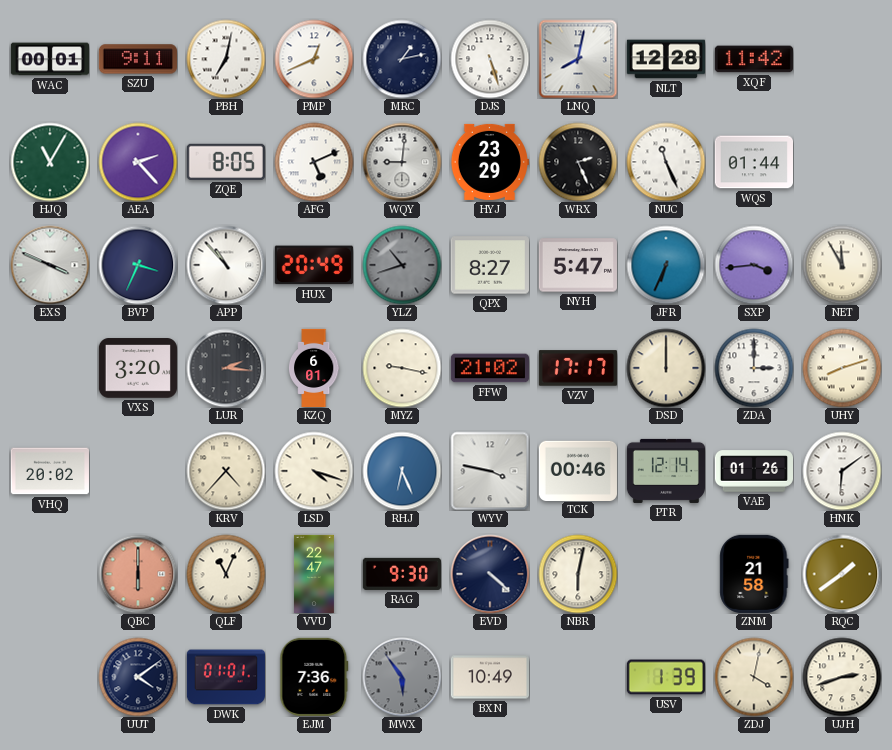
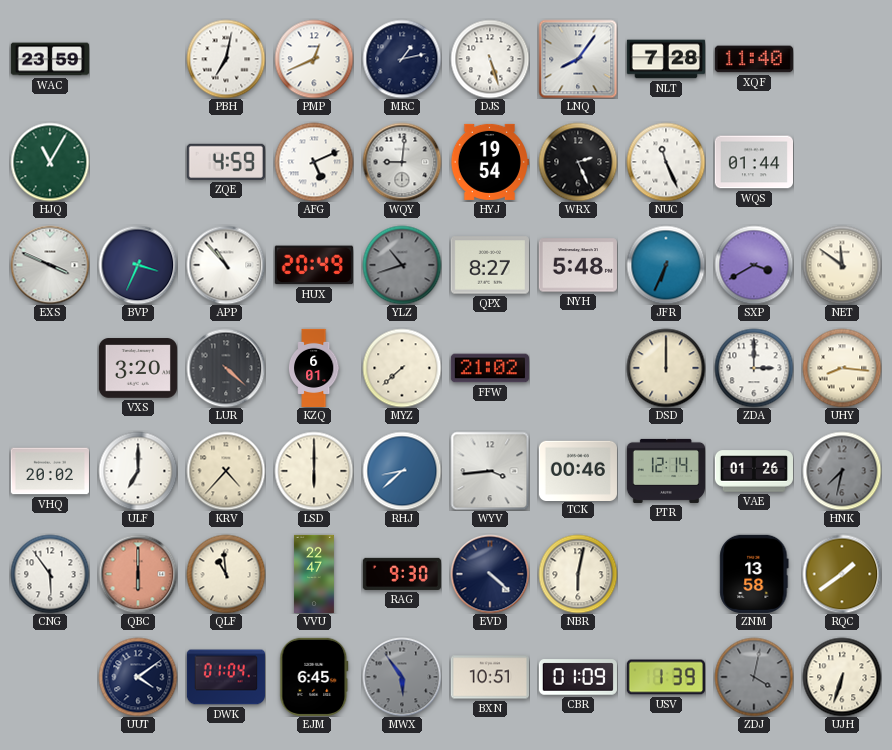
WAC: 00:01 -> 23:59 (49, 59)
SZU: 9:11 -> none (138, 59)
LNQ: 8:02 -> 8:06 (578, 59)
NLT: 12:28 -> 7:28 (665, 59)
XQF: 11:42 -> 11:40 (754, 59)
AEA: 2:23 -> none (138, 162)
ZQE: 8:05 -> 4:59 (226, 162)
HYJ: 23:29 -> 19:54 (490, 162)
NYH: 5:47 -> 5:48 (578, 265)
SXP: 3:44 -> 3:40 (754, 265)
NET: 11:55 -> 11:51 (842, 265)
LUR: 2:16 -> 4:22 (226, 368)
MYZ: 9:17 -> 7:38 (402, 368)
VZV: 17:17 -> none (578, 368)
UHY: 8:12 -> 8:16 (842, 368)
ULF: none -> 7:00 (138, 471)
LSD: 4:18 -> 6:00 (314, 471)
RHJ: 6:26 -> 8:38 (402, 471)
WYV: 3:47 -> 3:44 (490, 471)
HNK: 6:09 -> 7:32 (842, 471)
HNK dial: white -> grey (842, 471)
CNG: none -> 5:54 (50, 574)
QLF: 11:04 -> 10:59 (226, 574)
ZNM: 21:58 -> 13:58 (754, 574)
DWK: 01:01 -> 01:04 (226, 677)
EJM: 7:36 -> 6:45 (314, 677)
BXN: 10:49 -> 10:51 (490, 677)
CBR: none -> 01:09 (578, 677)
ZDJ dial: cream -> grey (754, 677)
UJH: 2:42 -> 6:33 (842, 677)
